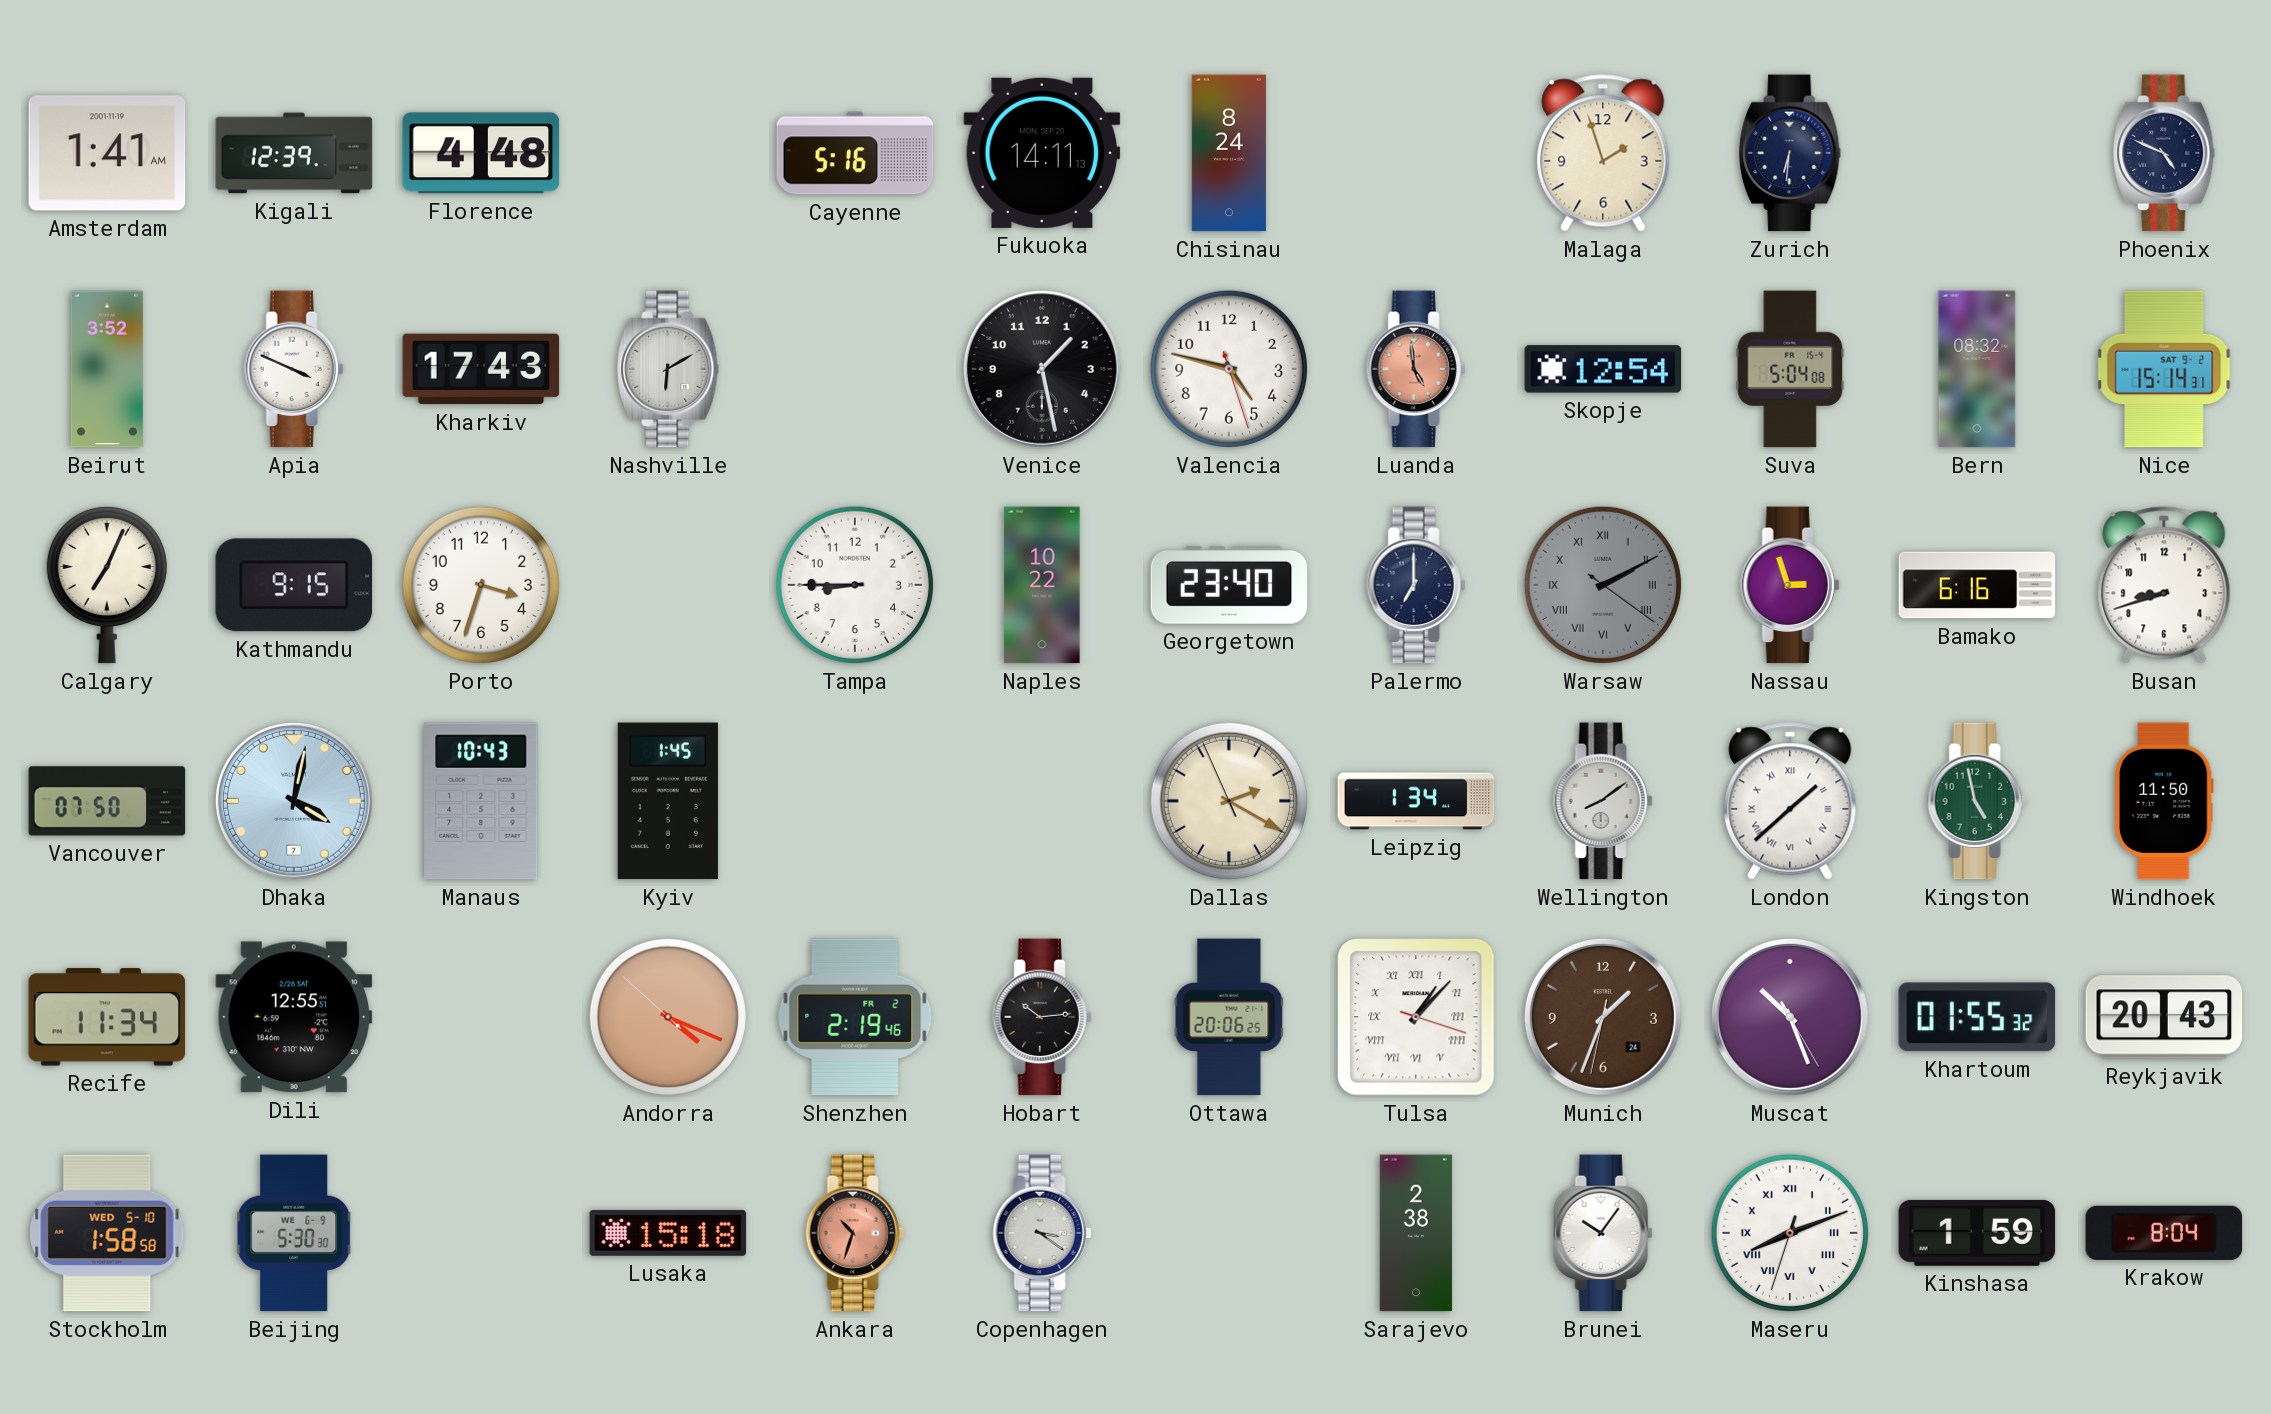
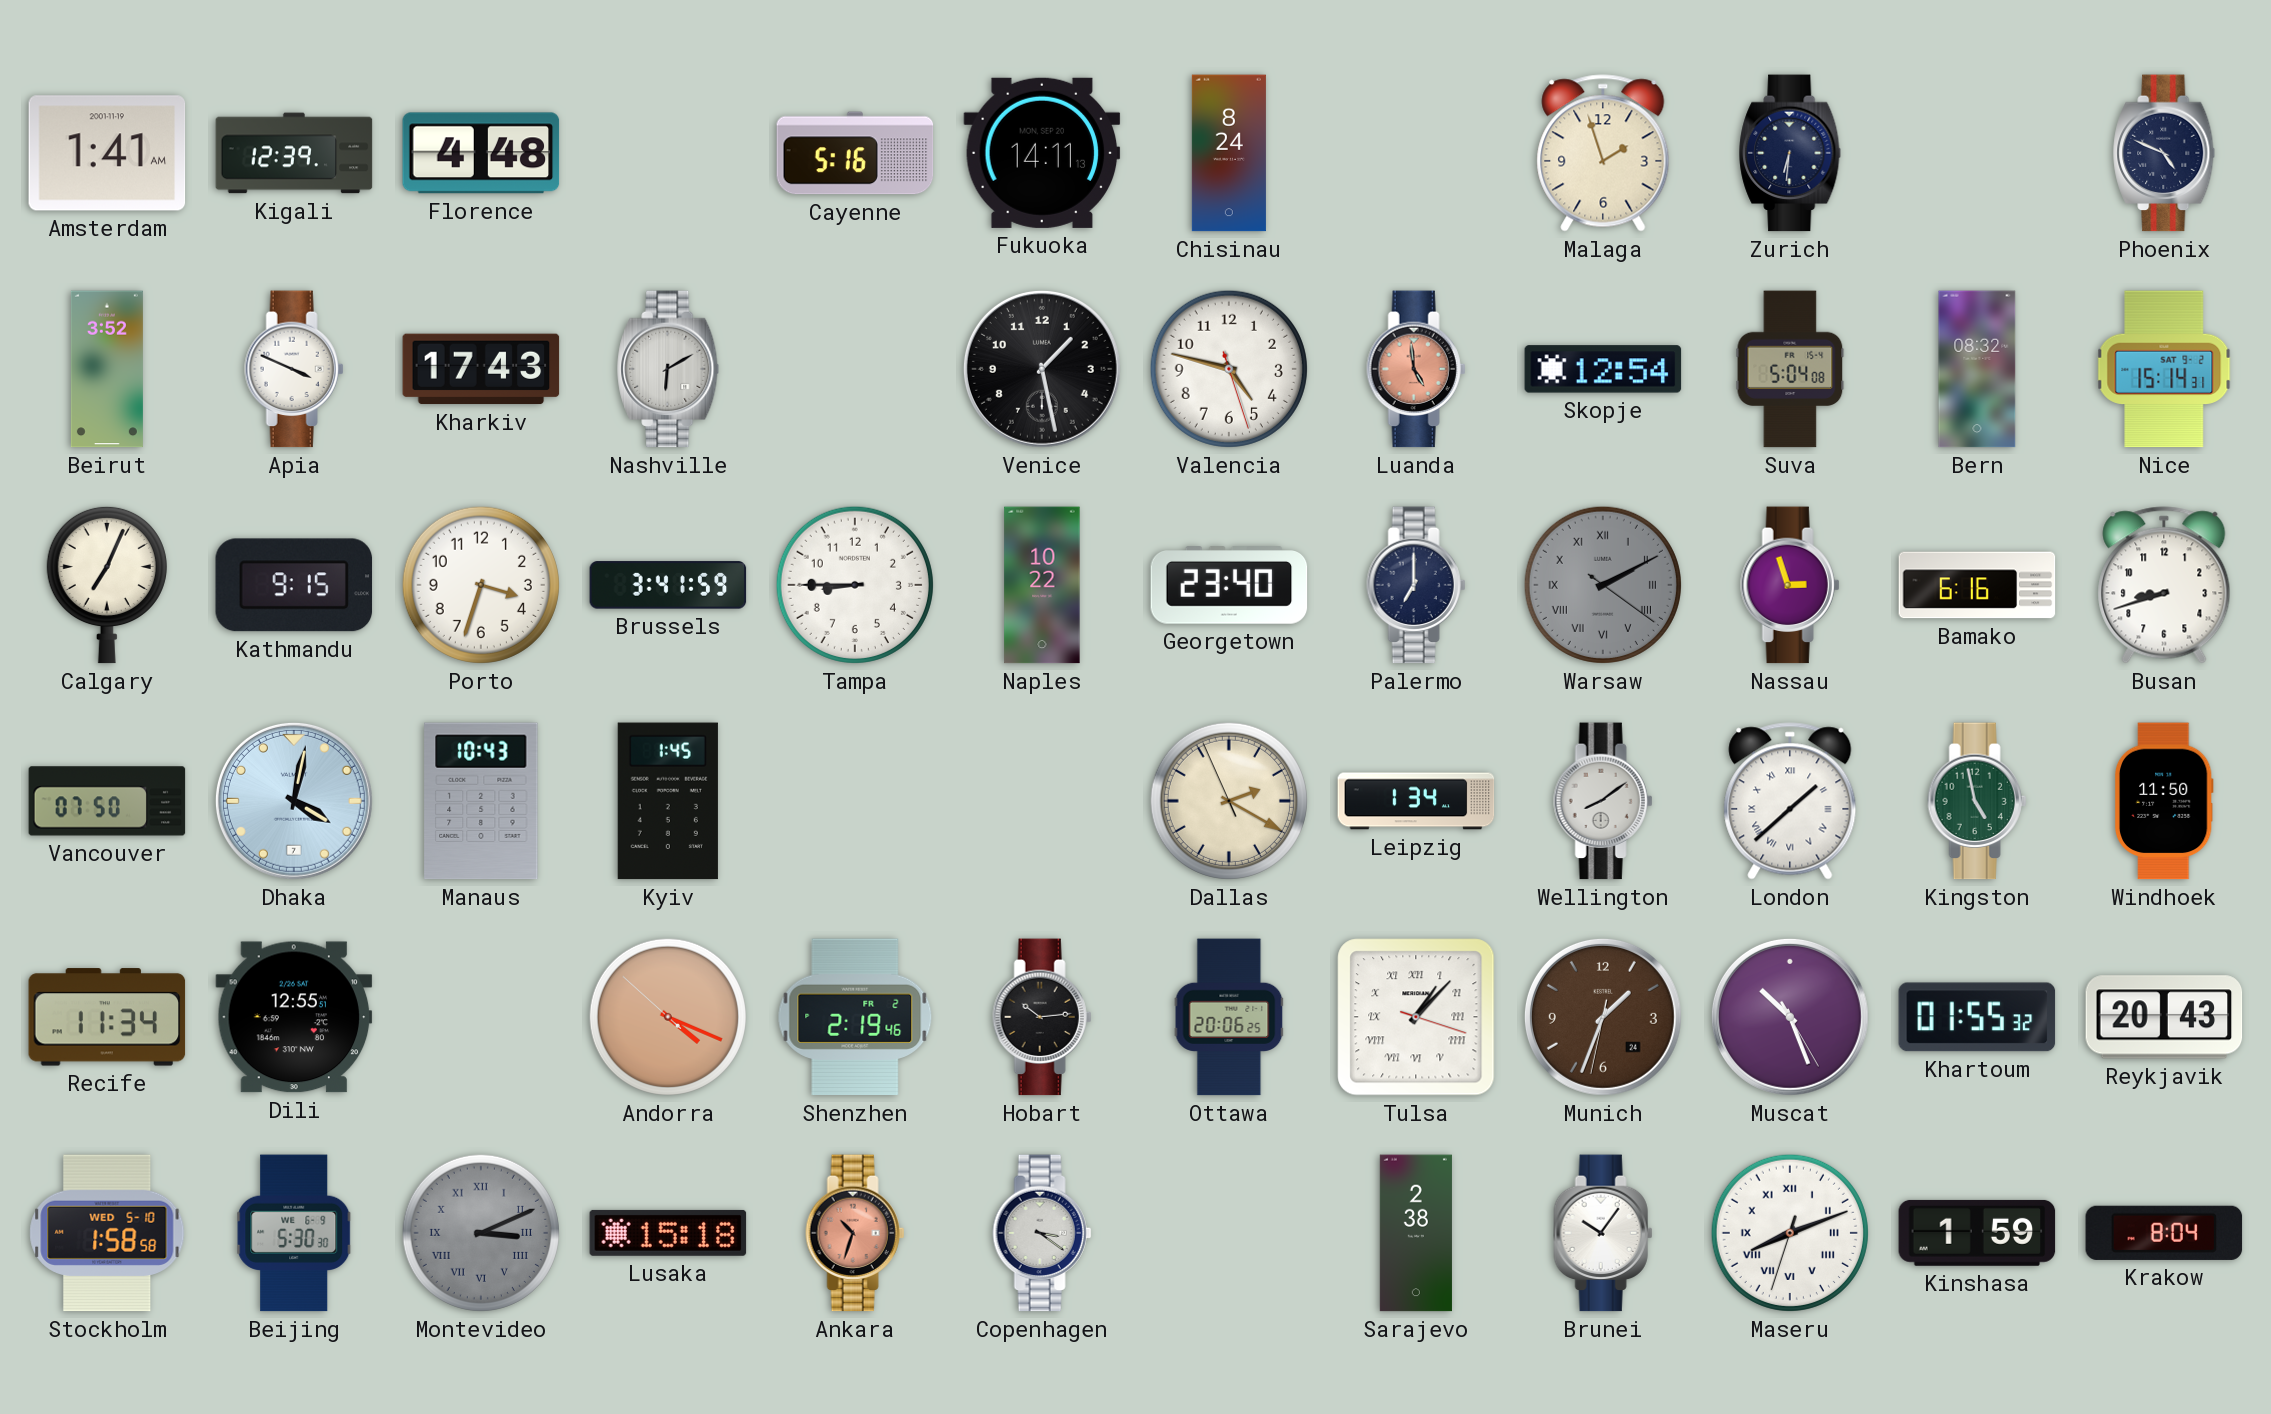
Brussels: none -> 3:41 (668, 585)
Montevideo: none -> 3:11 (481, 1233)
